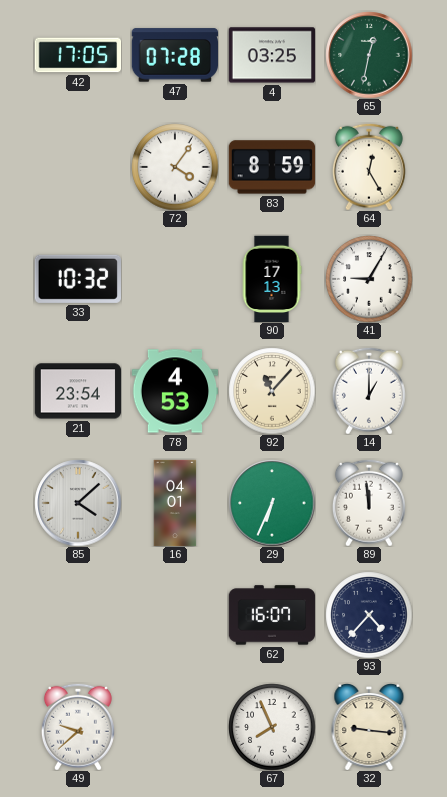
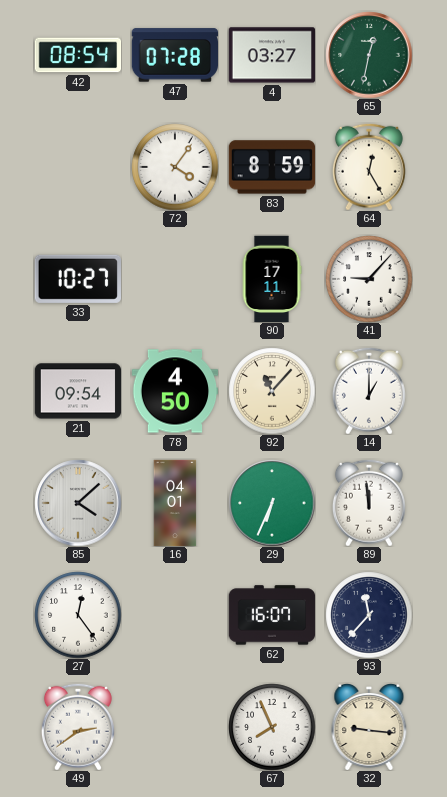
42: 17:05 -> 08:54 (78, 55)
4: 03:25 -> 03:27 (272, 55)
33: 10:32 -> 10:27 (78, 279)
90: 17:13 -> 17:11 (272, 279)
41: 9:05 -> 9:07 (369, 279)
21: 23:54 -> 09:54 (78, 391)
78: 4:53 -> 4:50 (175, 391)
27: none -> 12:24 (78, 615)
93: 4:37 -> 11:37 (369, 615)
49: 9:38 -> 2:39 (78, 727)
